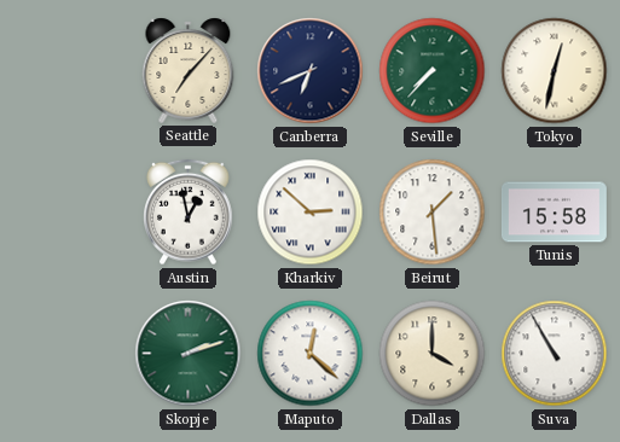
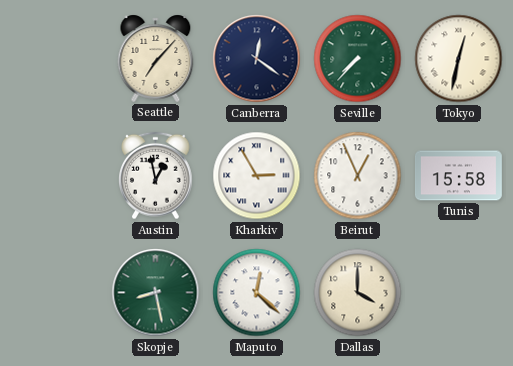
Canberra: 6:41 -> 12:21 (257, 59)
Kharkiv: 2:52 -> 2:55 (257, 176)
Beirut: 1:29 -> 12:56 (358, 176)
Skopje: 2:12 -> 8:28 (156, 293)
Suva: 10:55 -> none (555, 354)
